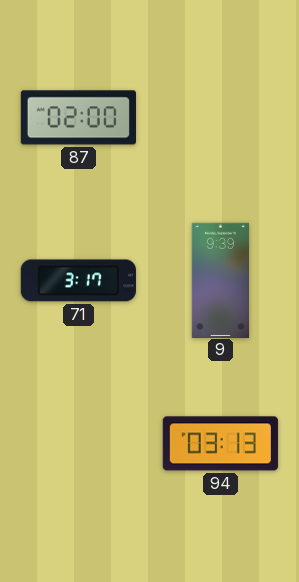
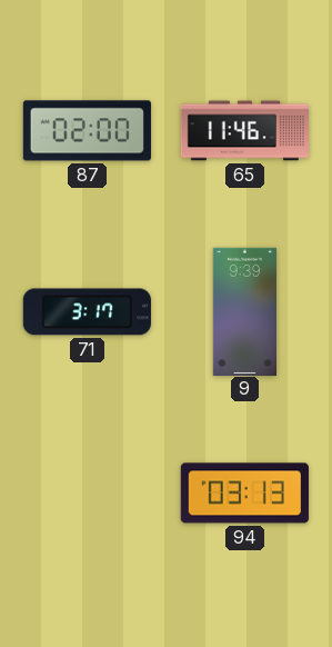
65: none -> 11:46 (244, 131)
